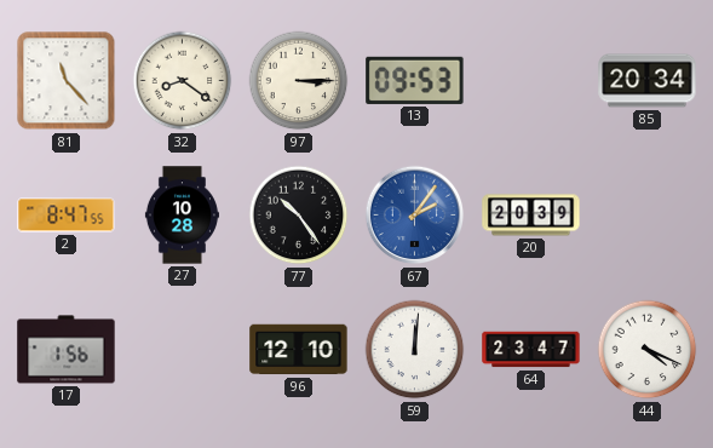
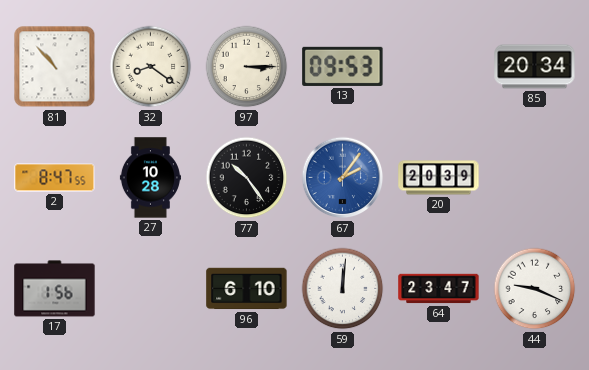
81: 11:23 -> 10:53 (55, 67)
96: 12:10 -> 6:10 (247, 289)
44: 4:19 -> 9:19 (535, 289)
